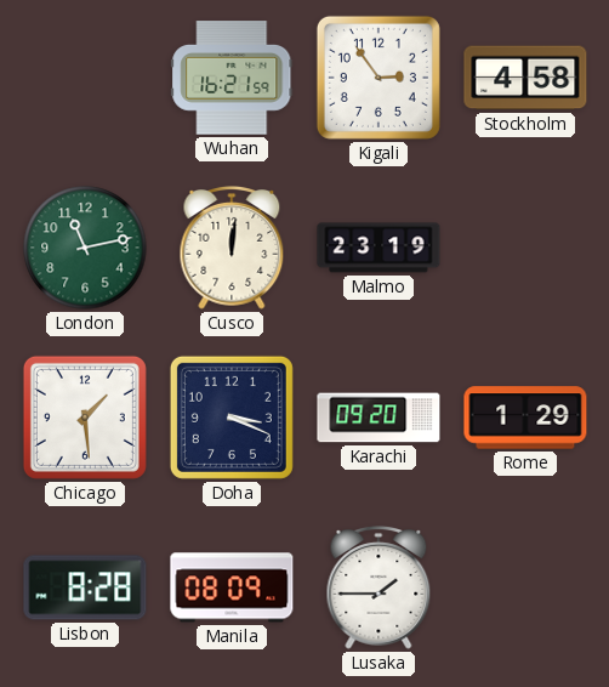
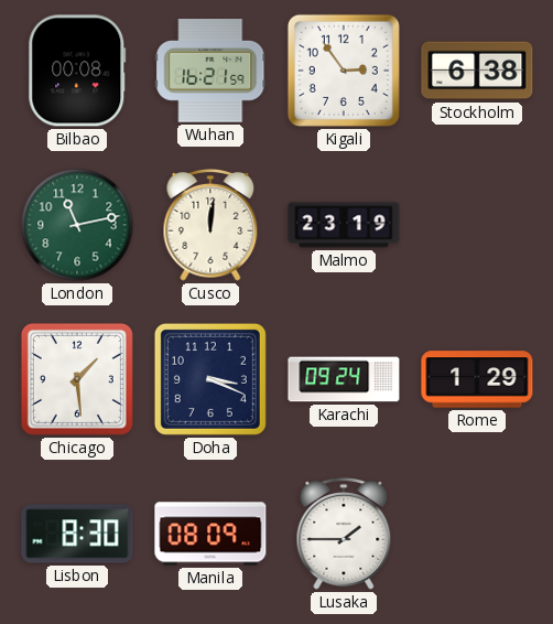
Bilbao: none -> 00:08 (77, 71)
Stockholm: 4:58 -> 6:38 (477, 71)
Karachi: 09:20 -> 09:24 (344, 379)
Lisbon: 8:28 -> 8:30 (77, 534)
